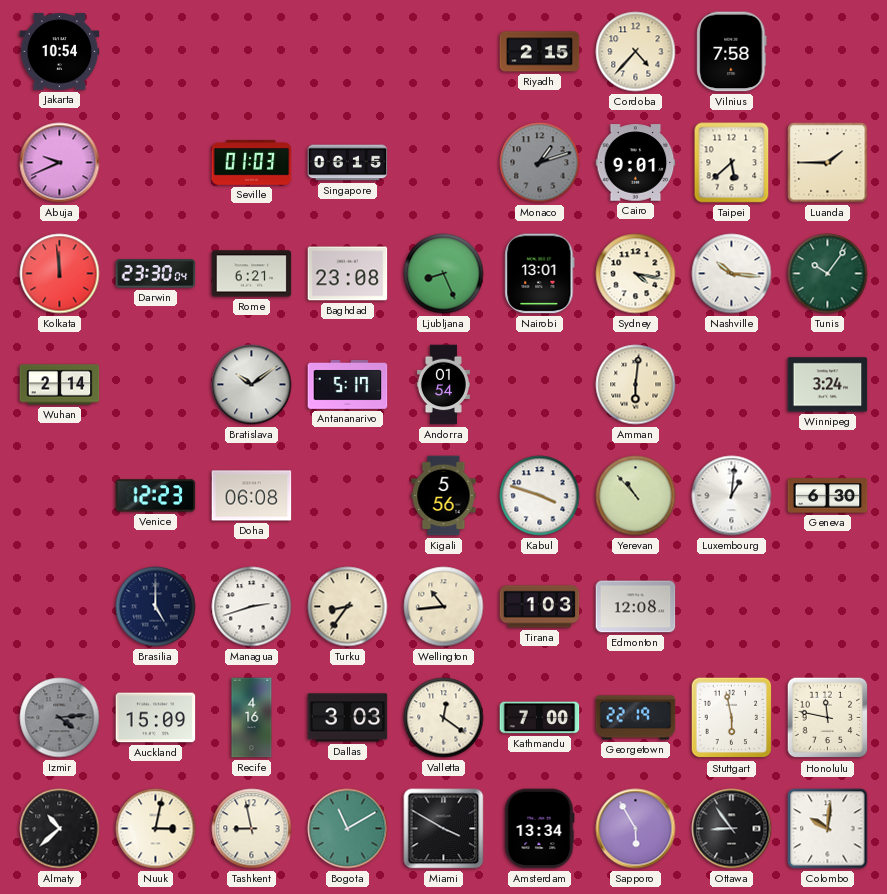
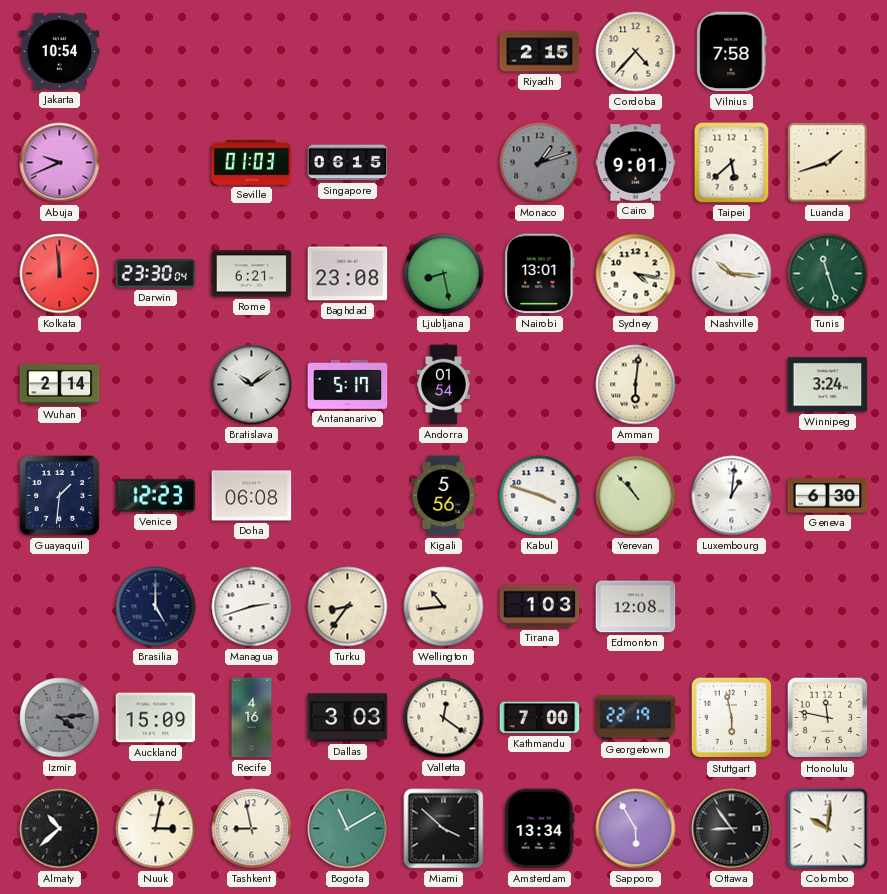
Luanda: 1:45 -> 1:42 (828, 163)
Ljubljana: 8:26 -> 8:28 (444, 274)
Tunis: 10:06 -> 11:27 (828, 274)
Guayaquil: none -> 1:31 (59, 495)
Miami: 3:50 -> 3:52 (444, 829)
